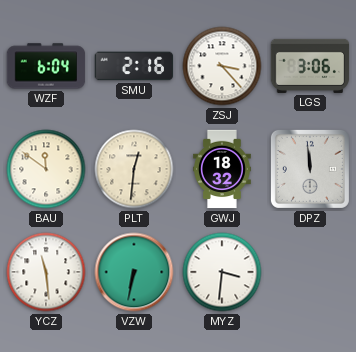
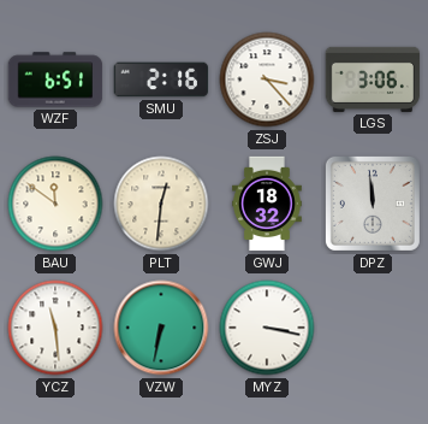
WZF: 6:04 -> 6:51 (55, 79)
MYZ: 3:31 -> 3:17 (267, 328)
